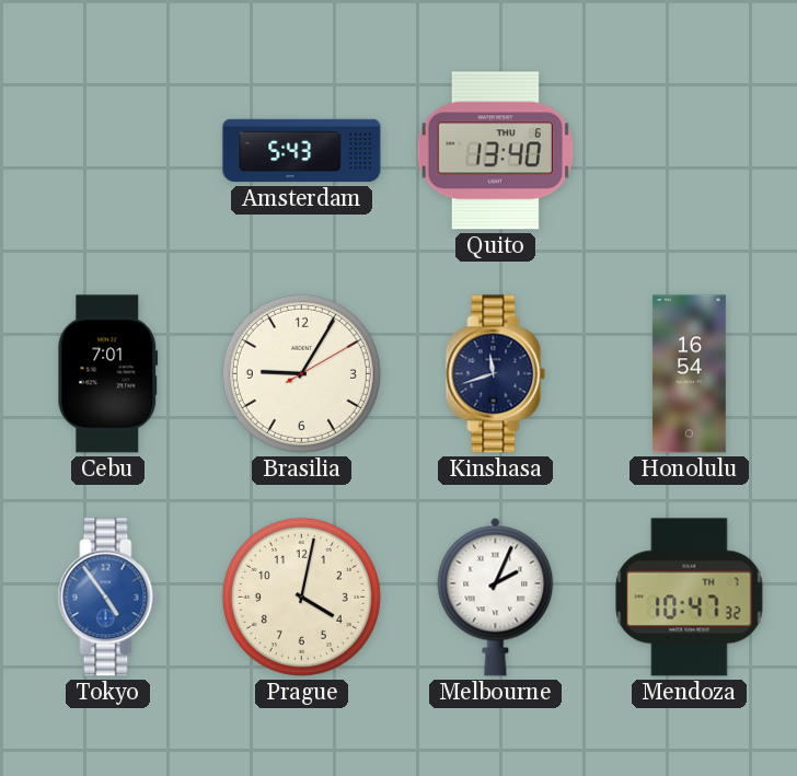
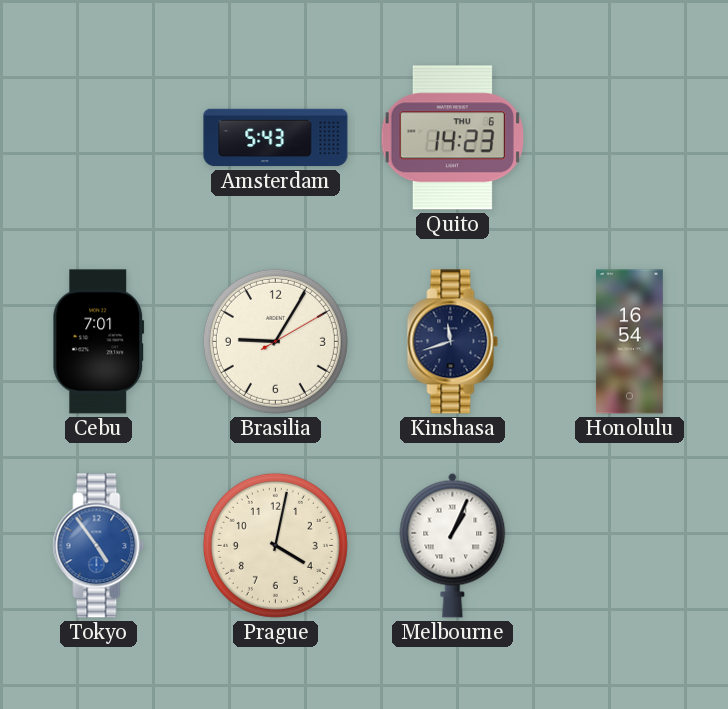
Quito: 13:40 -> 14:23 (452, 138)
Melbourne: 2:04 -> 1:04 (453, 545)
Mendoza: 10:47 -> none (690, 598)
